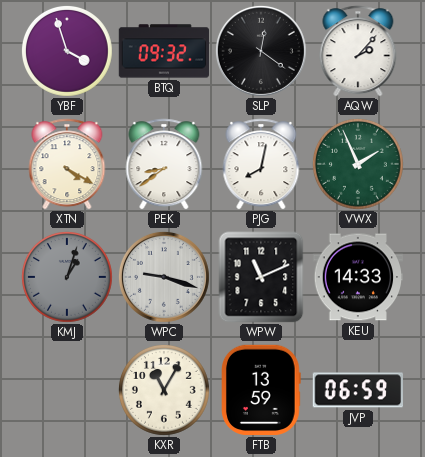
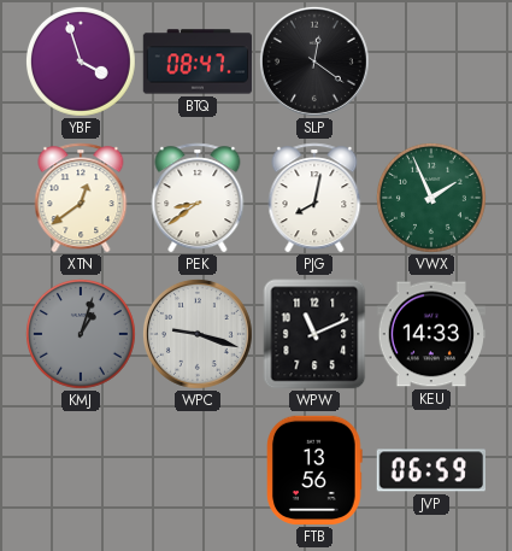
BTQ: 09:32 -> 08:47 (198, 61)
AQW: 2:07 -> none (358, 51)
XTN: 4:20 -> 12:39 (81, 198)
KXR: 11:05 -> none (164, 390)
FTB: 13:59 -> 13:56 (316, 470)
